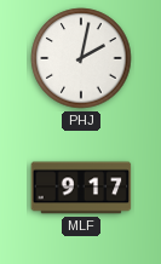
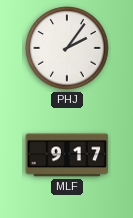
PHJ: 2:02 -> 2:06 (67, 48)
